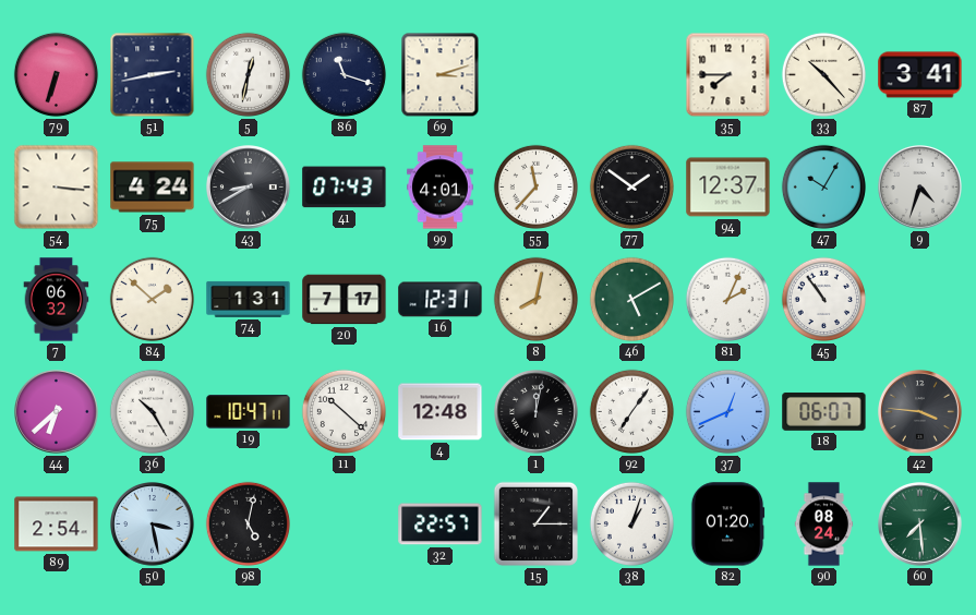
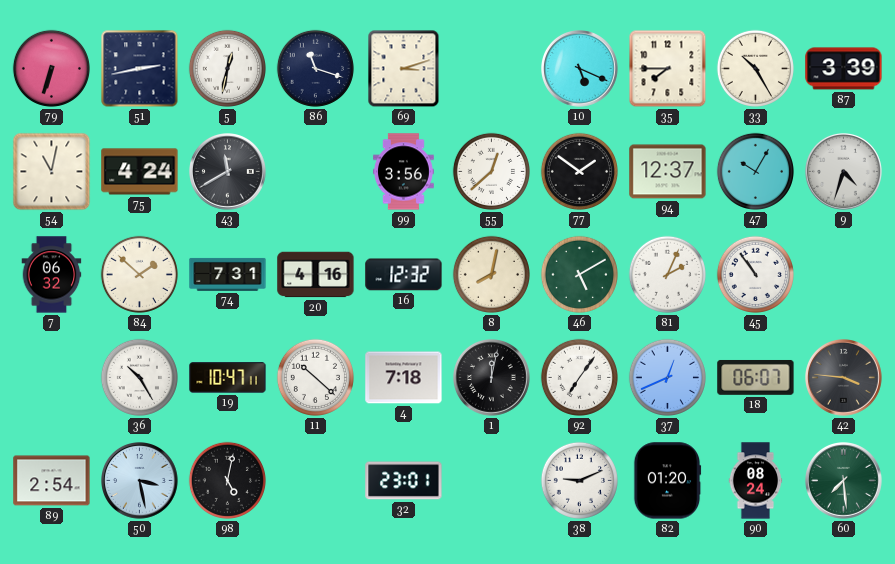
10: none -> 5:19 (580, 69)
33: 10:23 -> 10:25 (755, 68)
87: 3:41 -> 3:39 (844, 69)
54: 3:16 -> 11:02 (52, 172)
43: 8:40 -> 11:40 (228, 172)
41: 07:43 -> none (345, 188)
99: 4:01 -> 3:56 (403, 172)
55: 11:37 -> 12:38 (491, 171)
74: 1:31 -> 7:31 (228, 274)
20: 7:17 -> 4:16 (316, 275)
16: 12:31 -> 12:32 (404, 275)
44: 6:38 -> none (57, 412)
4: 12:48 -> 7:18 (404, 378)
32: 22:57 -> 23:01 (404, 481)
15: 1:15 -> none (537, 524)
38: 1:03 -> 9:11 (579, 480)
